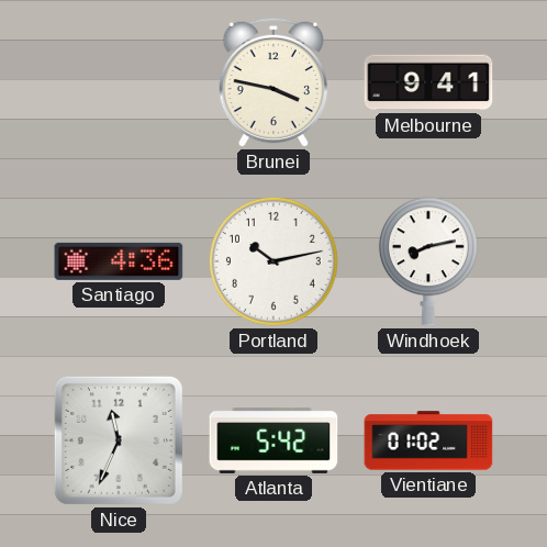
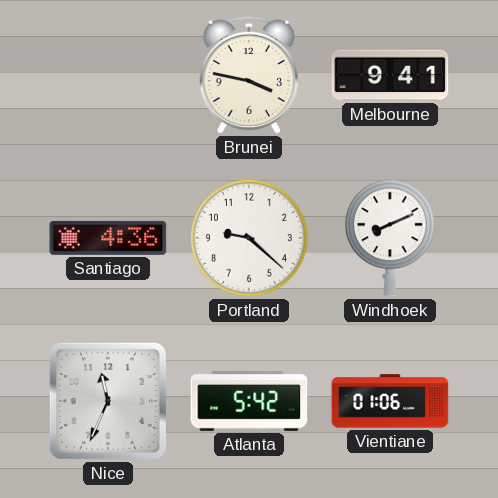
Portland: 10:13 -> 9:22 (249, 238)
Windhoek: 8:13 -> 8:11 (390, 238)
Vientiane: 01:02 -> 01:06 (390, 401)
